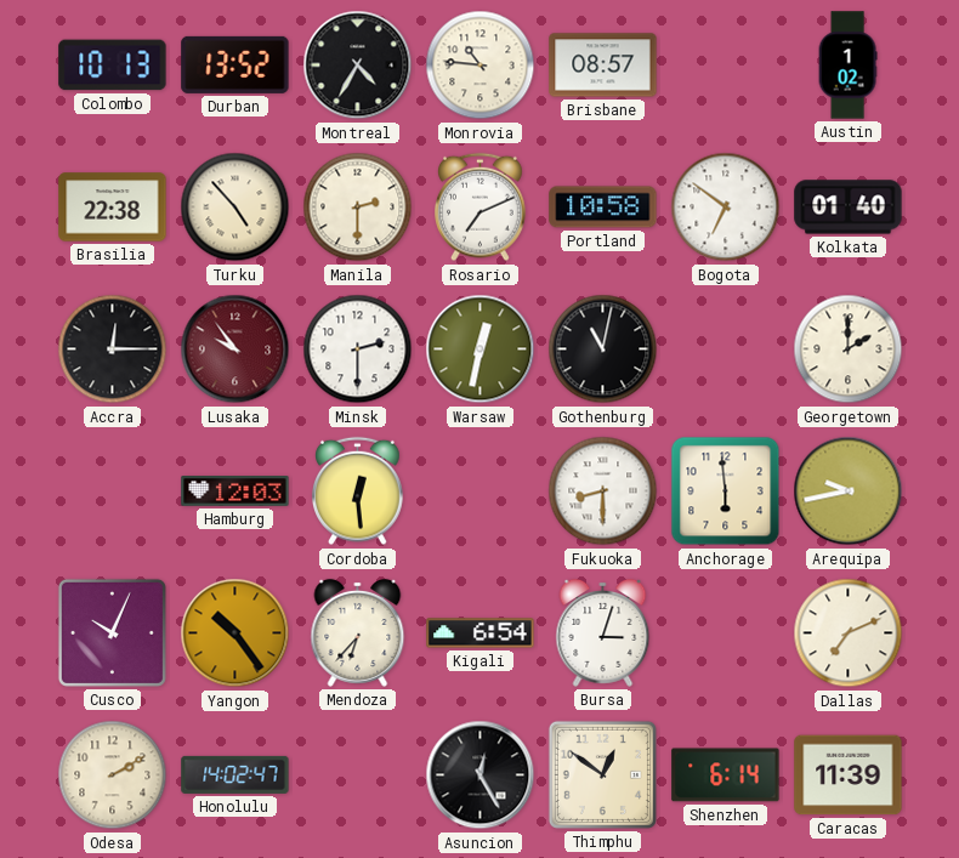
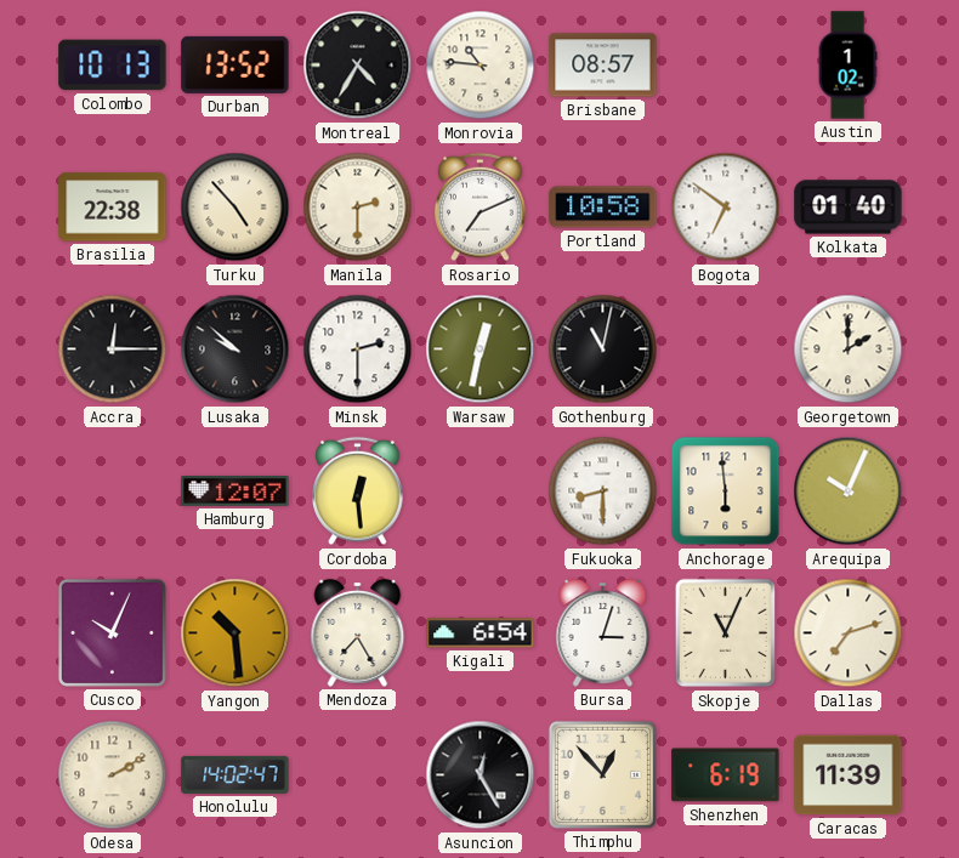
Lusaka: 9:54 -> 9:52 (236, 350)
Lusaka dial: burgundy -> black (236, 350)
Hamburg: 12:03 -> 12:07 (236, 491)
Arequipa: 9:43 -> 10:04 (849, 491)
Yangon: 10:24 -> 10:29 (236, 633)
Mendoza: 6:37 -> 7:25 (358, 632)
Skopje: none -> 11:04 (726, 633)
Dallas: 7:11 -> 7:12 (849, 633)
Thimphu: 12:51 -> 12:53 (602, 774)
Shenzhen: 6:14 -> 6:19 (726, 775)
